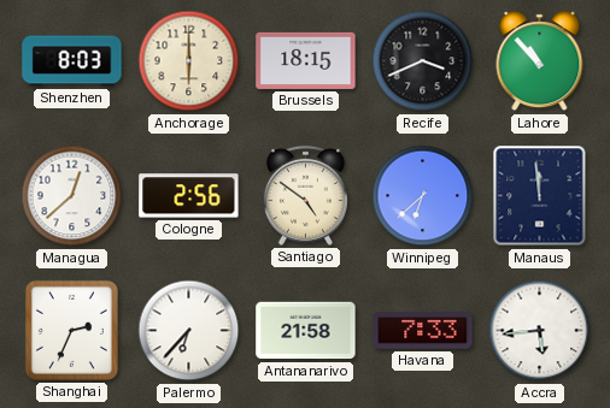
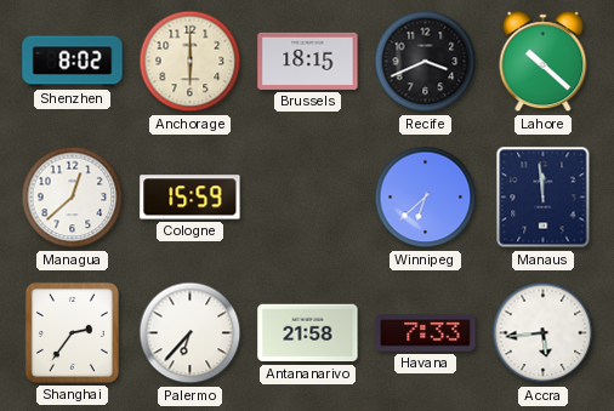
Shenzhen: 8:03 -> 8:02 (73, 62)
Lahore: 10:53 -> 10:22 (544, 62)
Cologne: 2:56 -> 15:59 (191, 198)
Santiago: 4:51 -> none (305, 195)
Shanghai: 2:34 -> 2:36 (72, 332)
